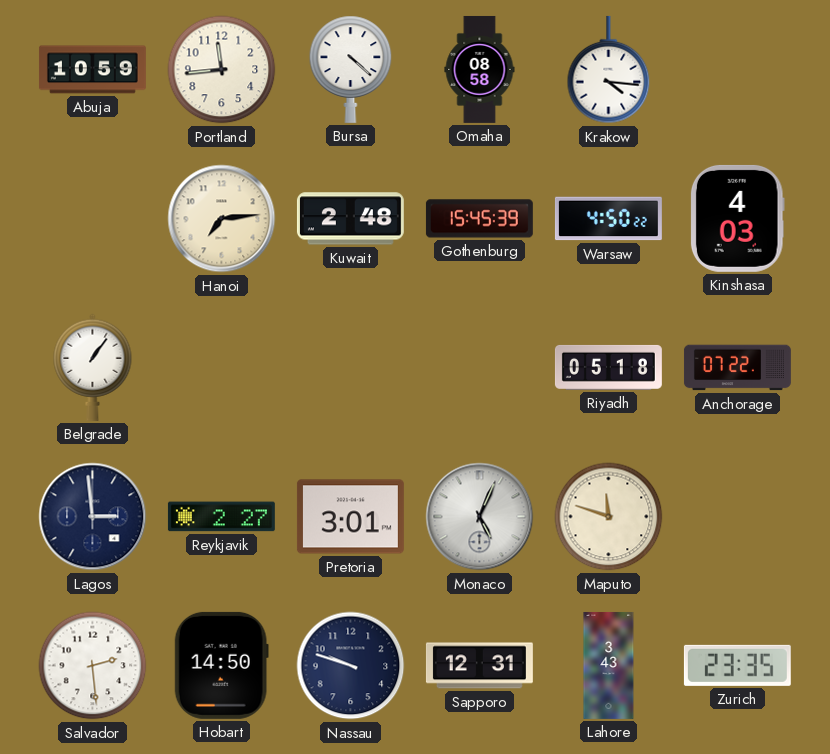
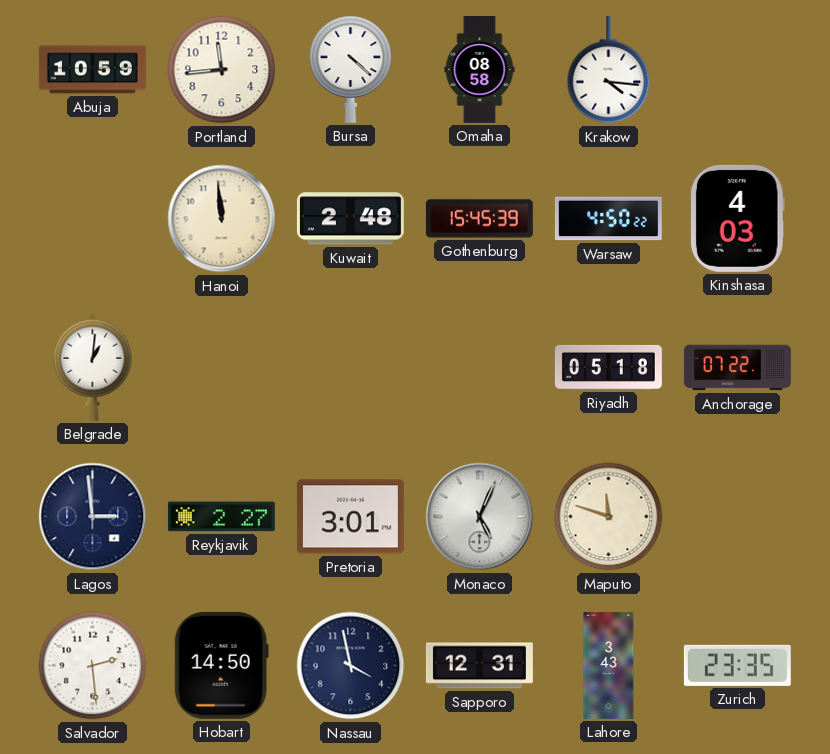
Hanoi: 7:14 -> 11:59 (222, 219)
Belgrade: 1:06 -> 1:01 (93, 367)
Nassau: 9:48 -> 3:58 (351, 666)
